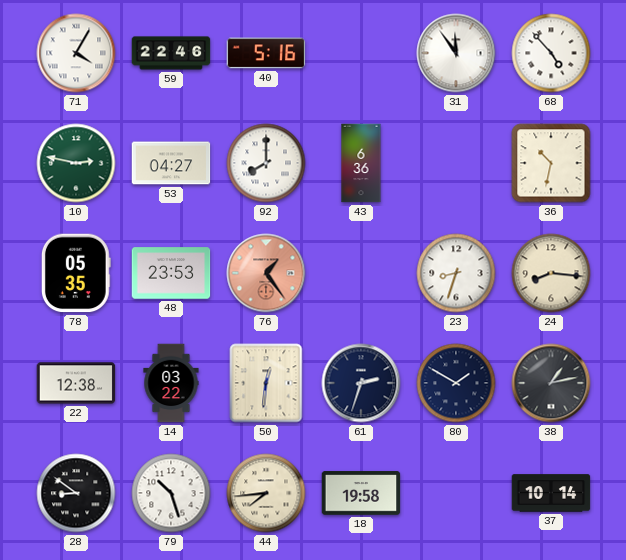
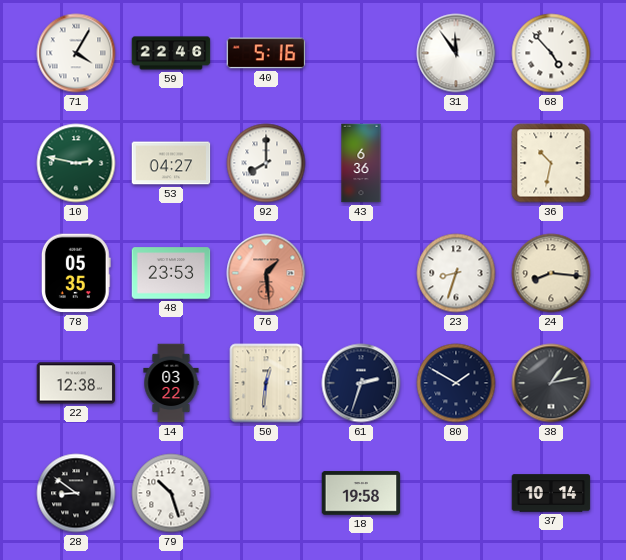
76: 1:24 -> 1:29 (266, 273)
44: 7:44 -> none (266, 493)
